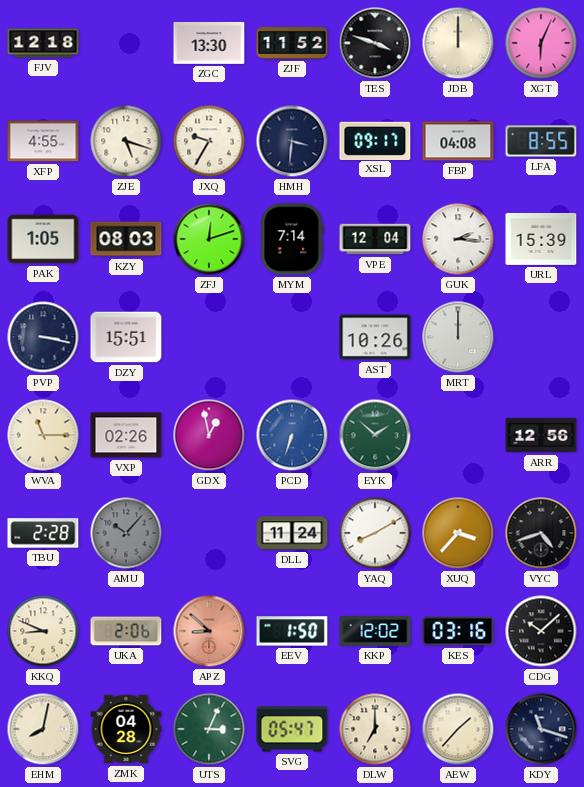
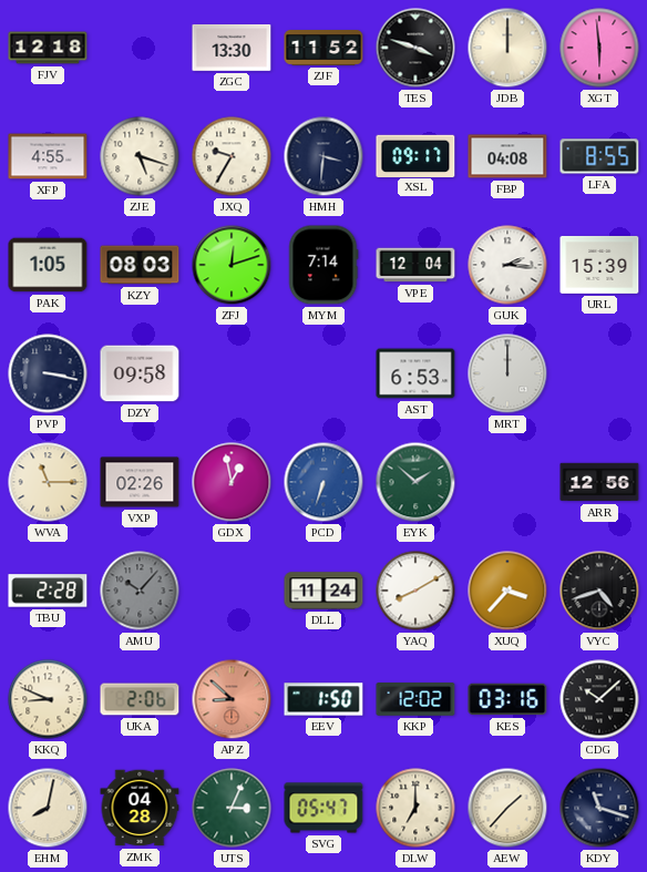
XGT: 6:04 -> 5:59 (599, 48)
DZY: 15:51 -> 09:58 (140, 373)
AST: 10:26 -> 6:53 (415, 373)
